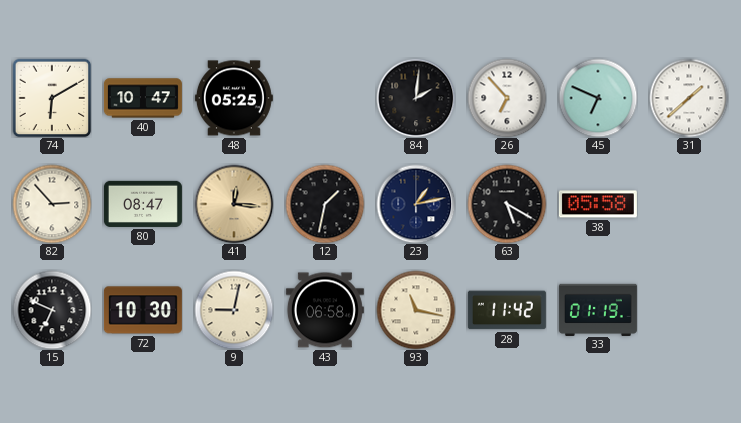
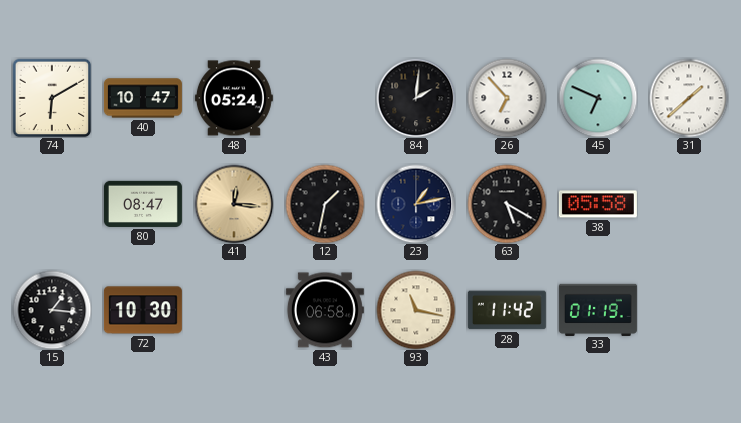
48: 05:25 -> 05:24 (234, 98)
82: 2:53 -> none (52, 204)
15: 6:49 -> 1:16 (52, 310)
9: 9:02 -> none (234, 310)
